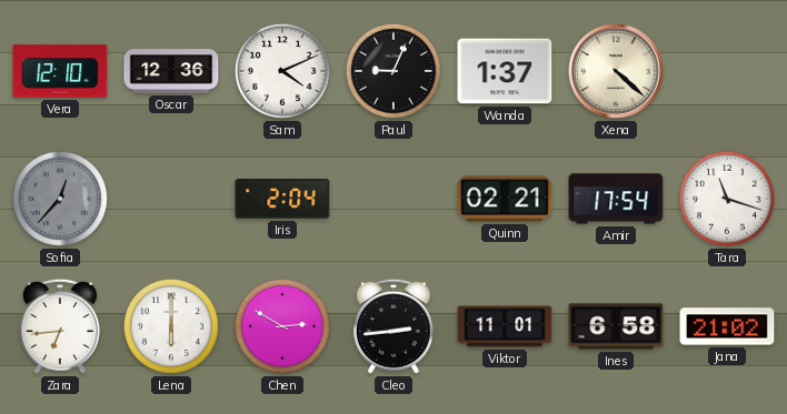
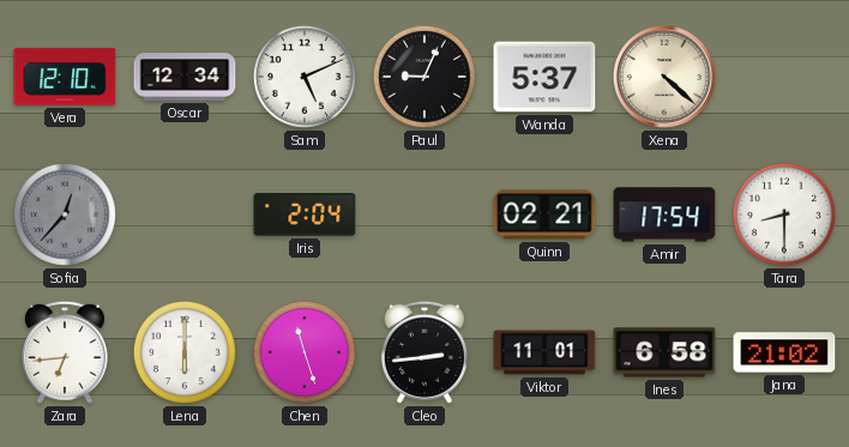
Oscar: 12:36 -> 12:34 (185, 77)
Sam: 4:11 -> 5:11 (305, 77)
Wanda: 1:37 -> 5:37 (544, 77)
Tara: 11:18 -> 8:30 (784, 215)
Chen: 2:50 -> 11:27 (305, 352)
